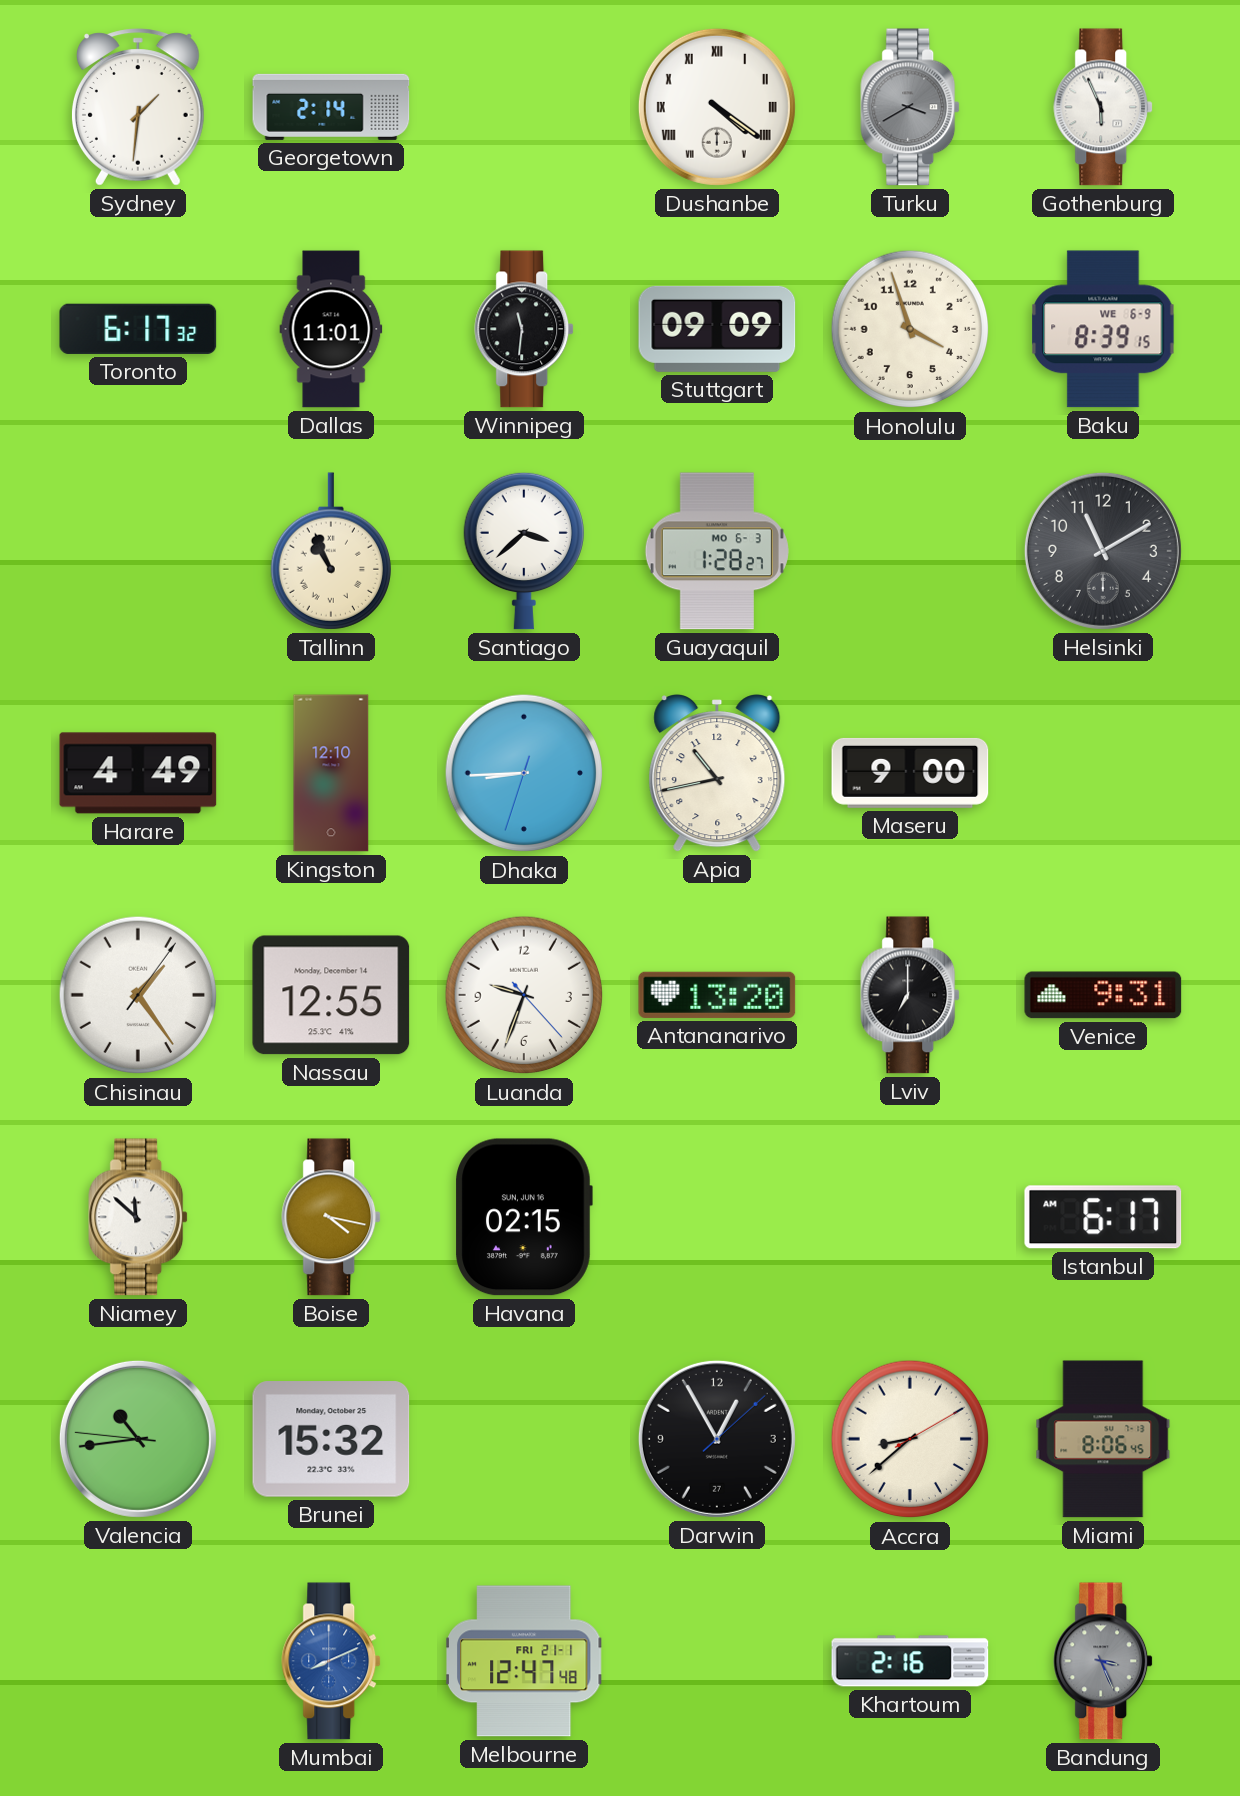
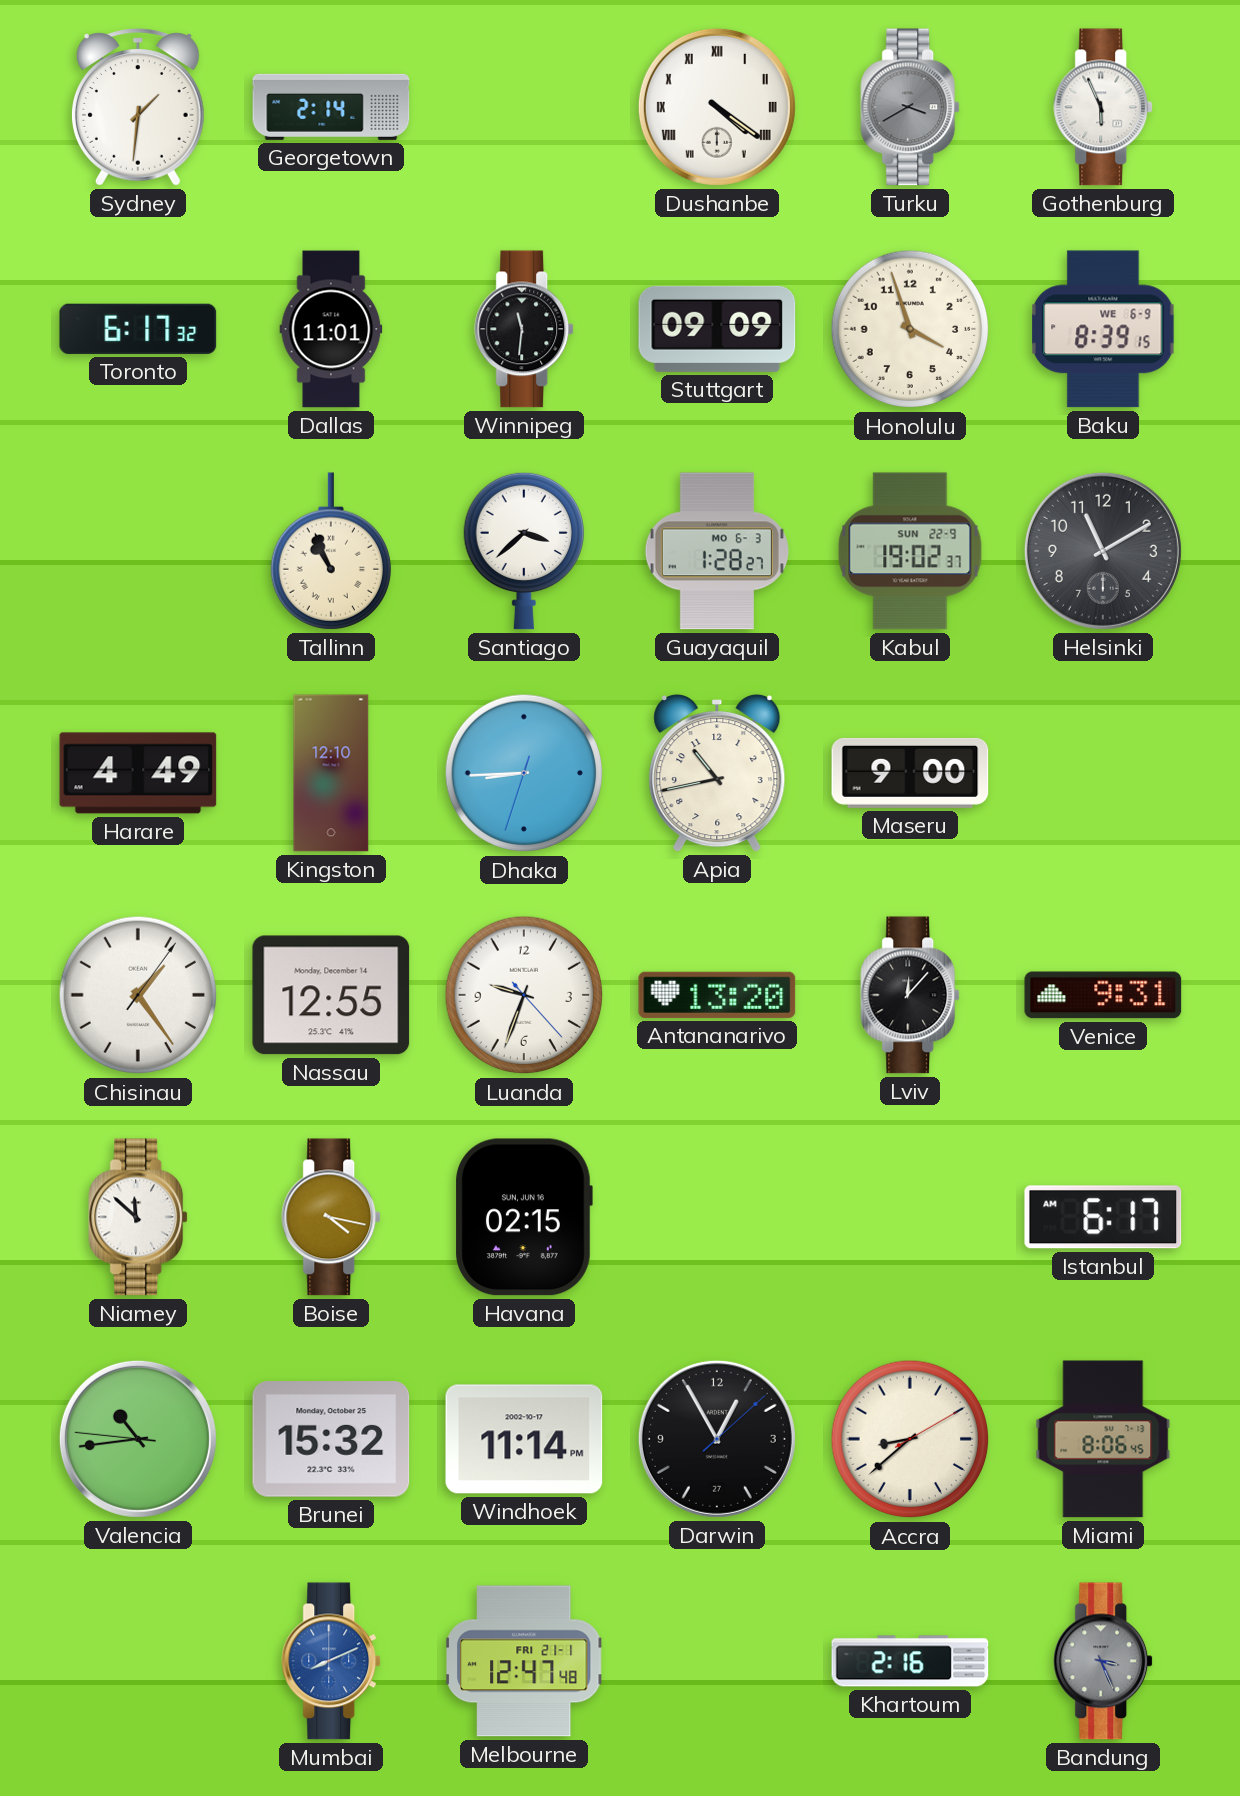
Kabul: none -> 19:02 (910, 551)
Lviv: 7:00 -> 12:07 (911, 995)
Windhoek: none -> 11:14 (524, 1439)
